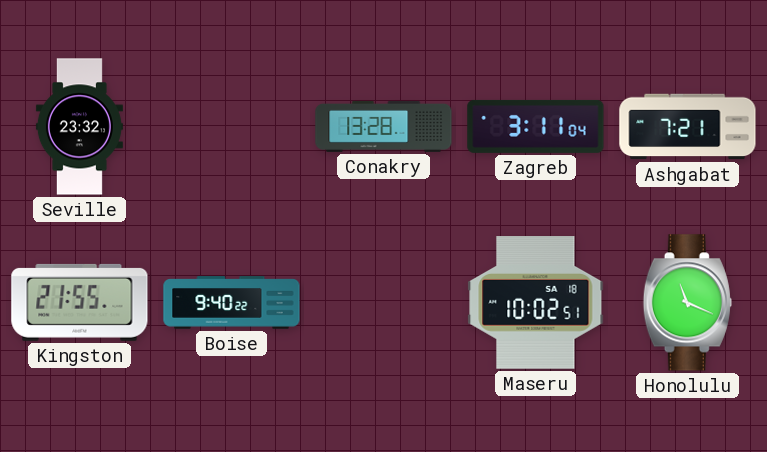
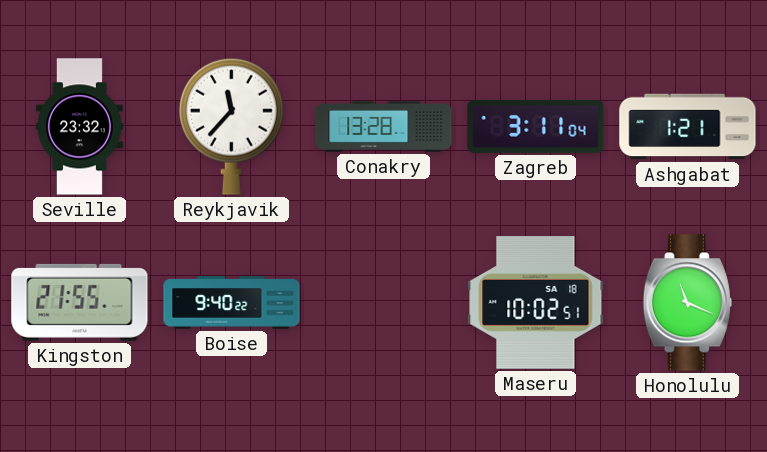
Reykjavik: none -> 11:37 (231, 126)
Ashgabat: 7:21 -> 1:21 (688, 127)
